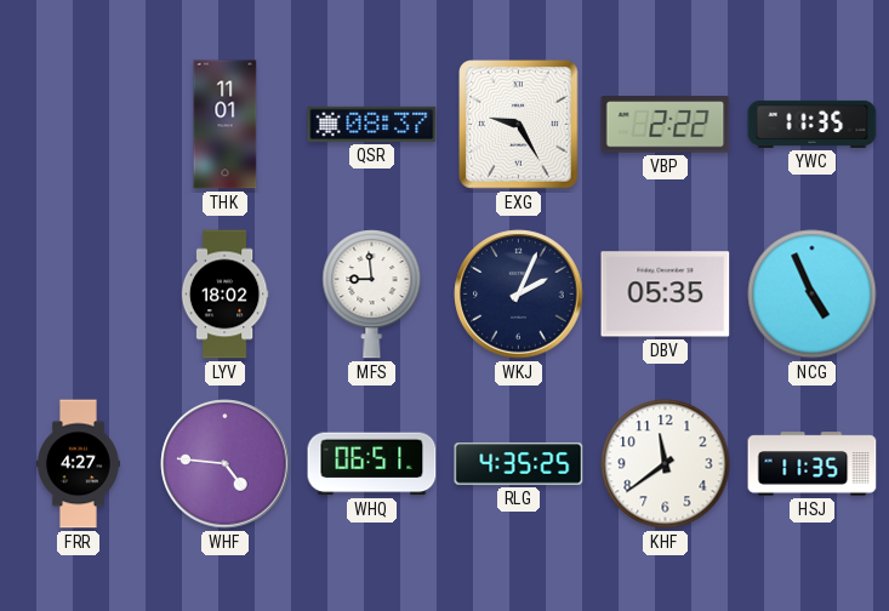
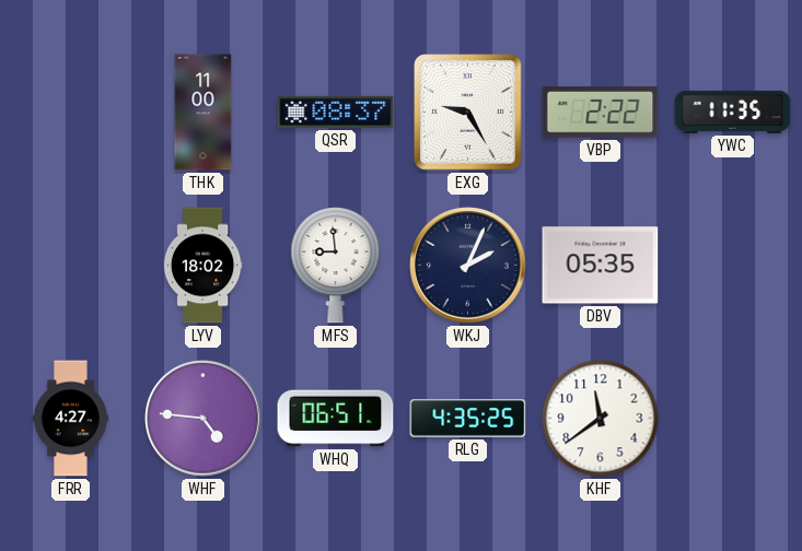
THK: 11:01 -> 11:00 (204, 113)
NCG: 4:56 -> none (813, 295)
HSJ: 11:35 -> none (813, 464)
